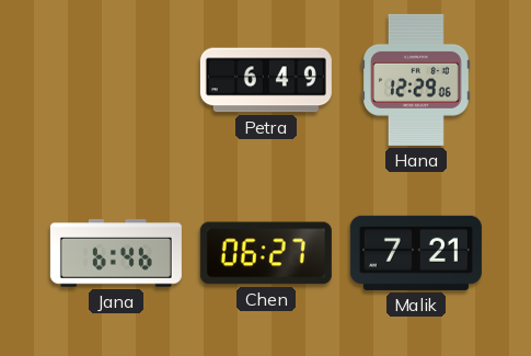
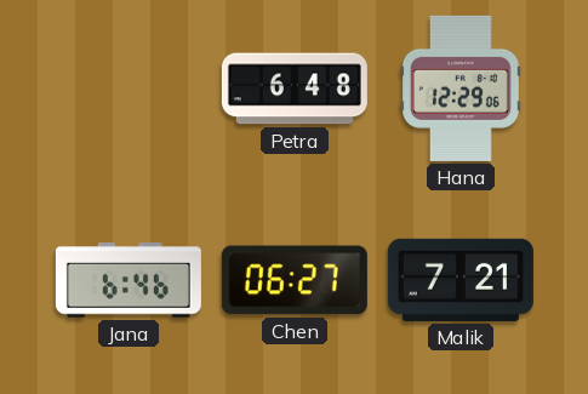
Petra: 6:49 -> 6:48 (295, 88)
